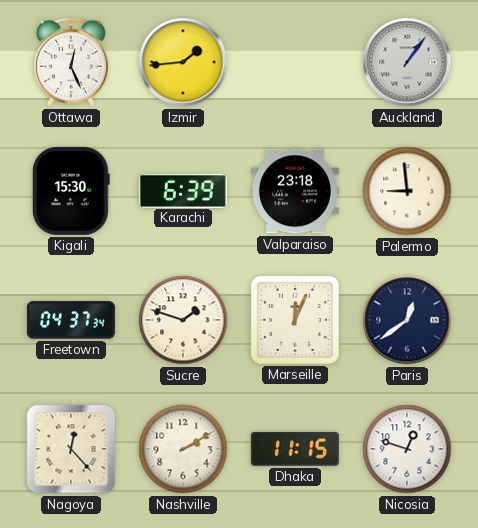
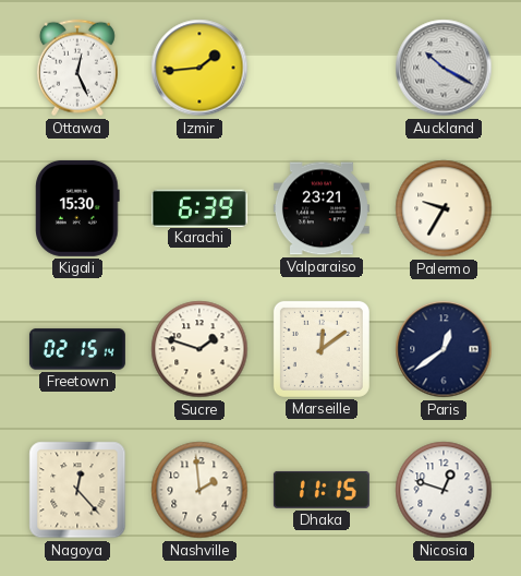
Auckland: 1:06 -> 10:20 (444, 68)
Valparaiso: 23:18 -> 23:21 (322, 208)
Palermo: 8:59 -> 9:35 (444, 208)
Freetown: 04:37 -> 02:15 (77, 349)
Marseille: 12:04 -> 12:09 (322, 349)
Nashville: 2:10 -> 1:59 (199, 490)
